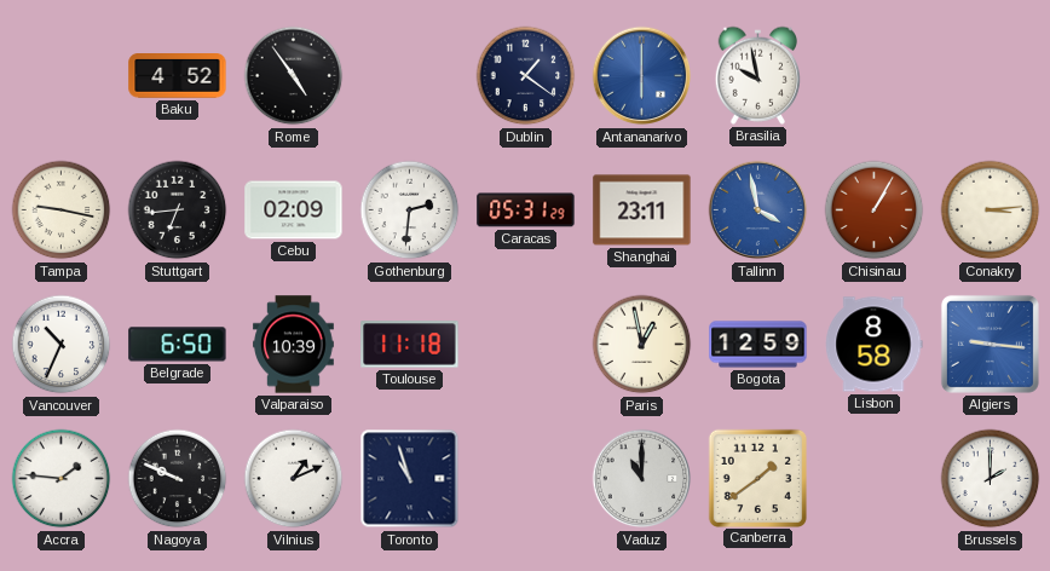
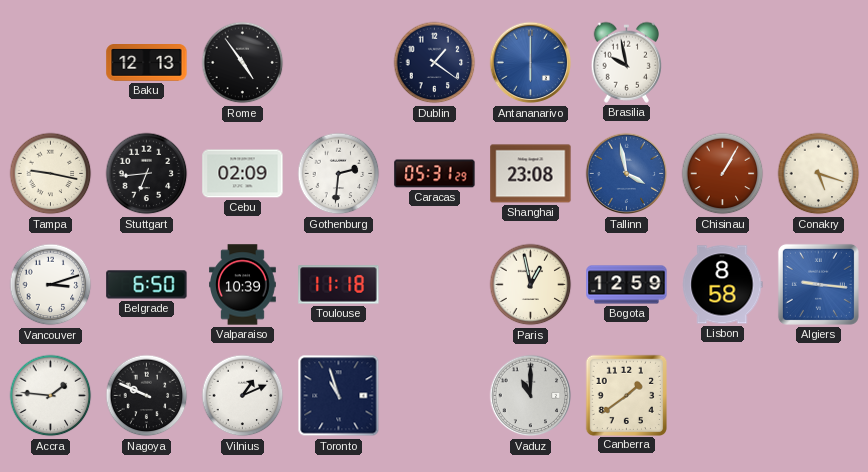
Baku: 4:52 -> 12:13 (147, 63)
Shanghai: 23:11 -> 23:08 (531, 174)
Conakry: 3:14 -> 5:18 (819, 174)
Vancouver: 10:34 -> 3:12 (51, 285)
Brussels: 2:00 -> none (991, 479)
